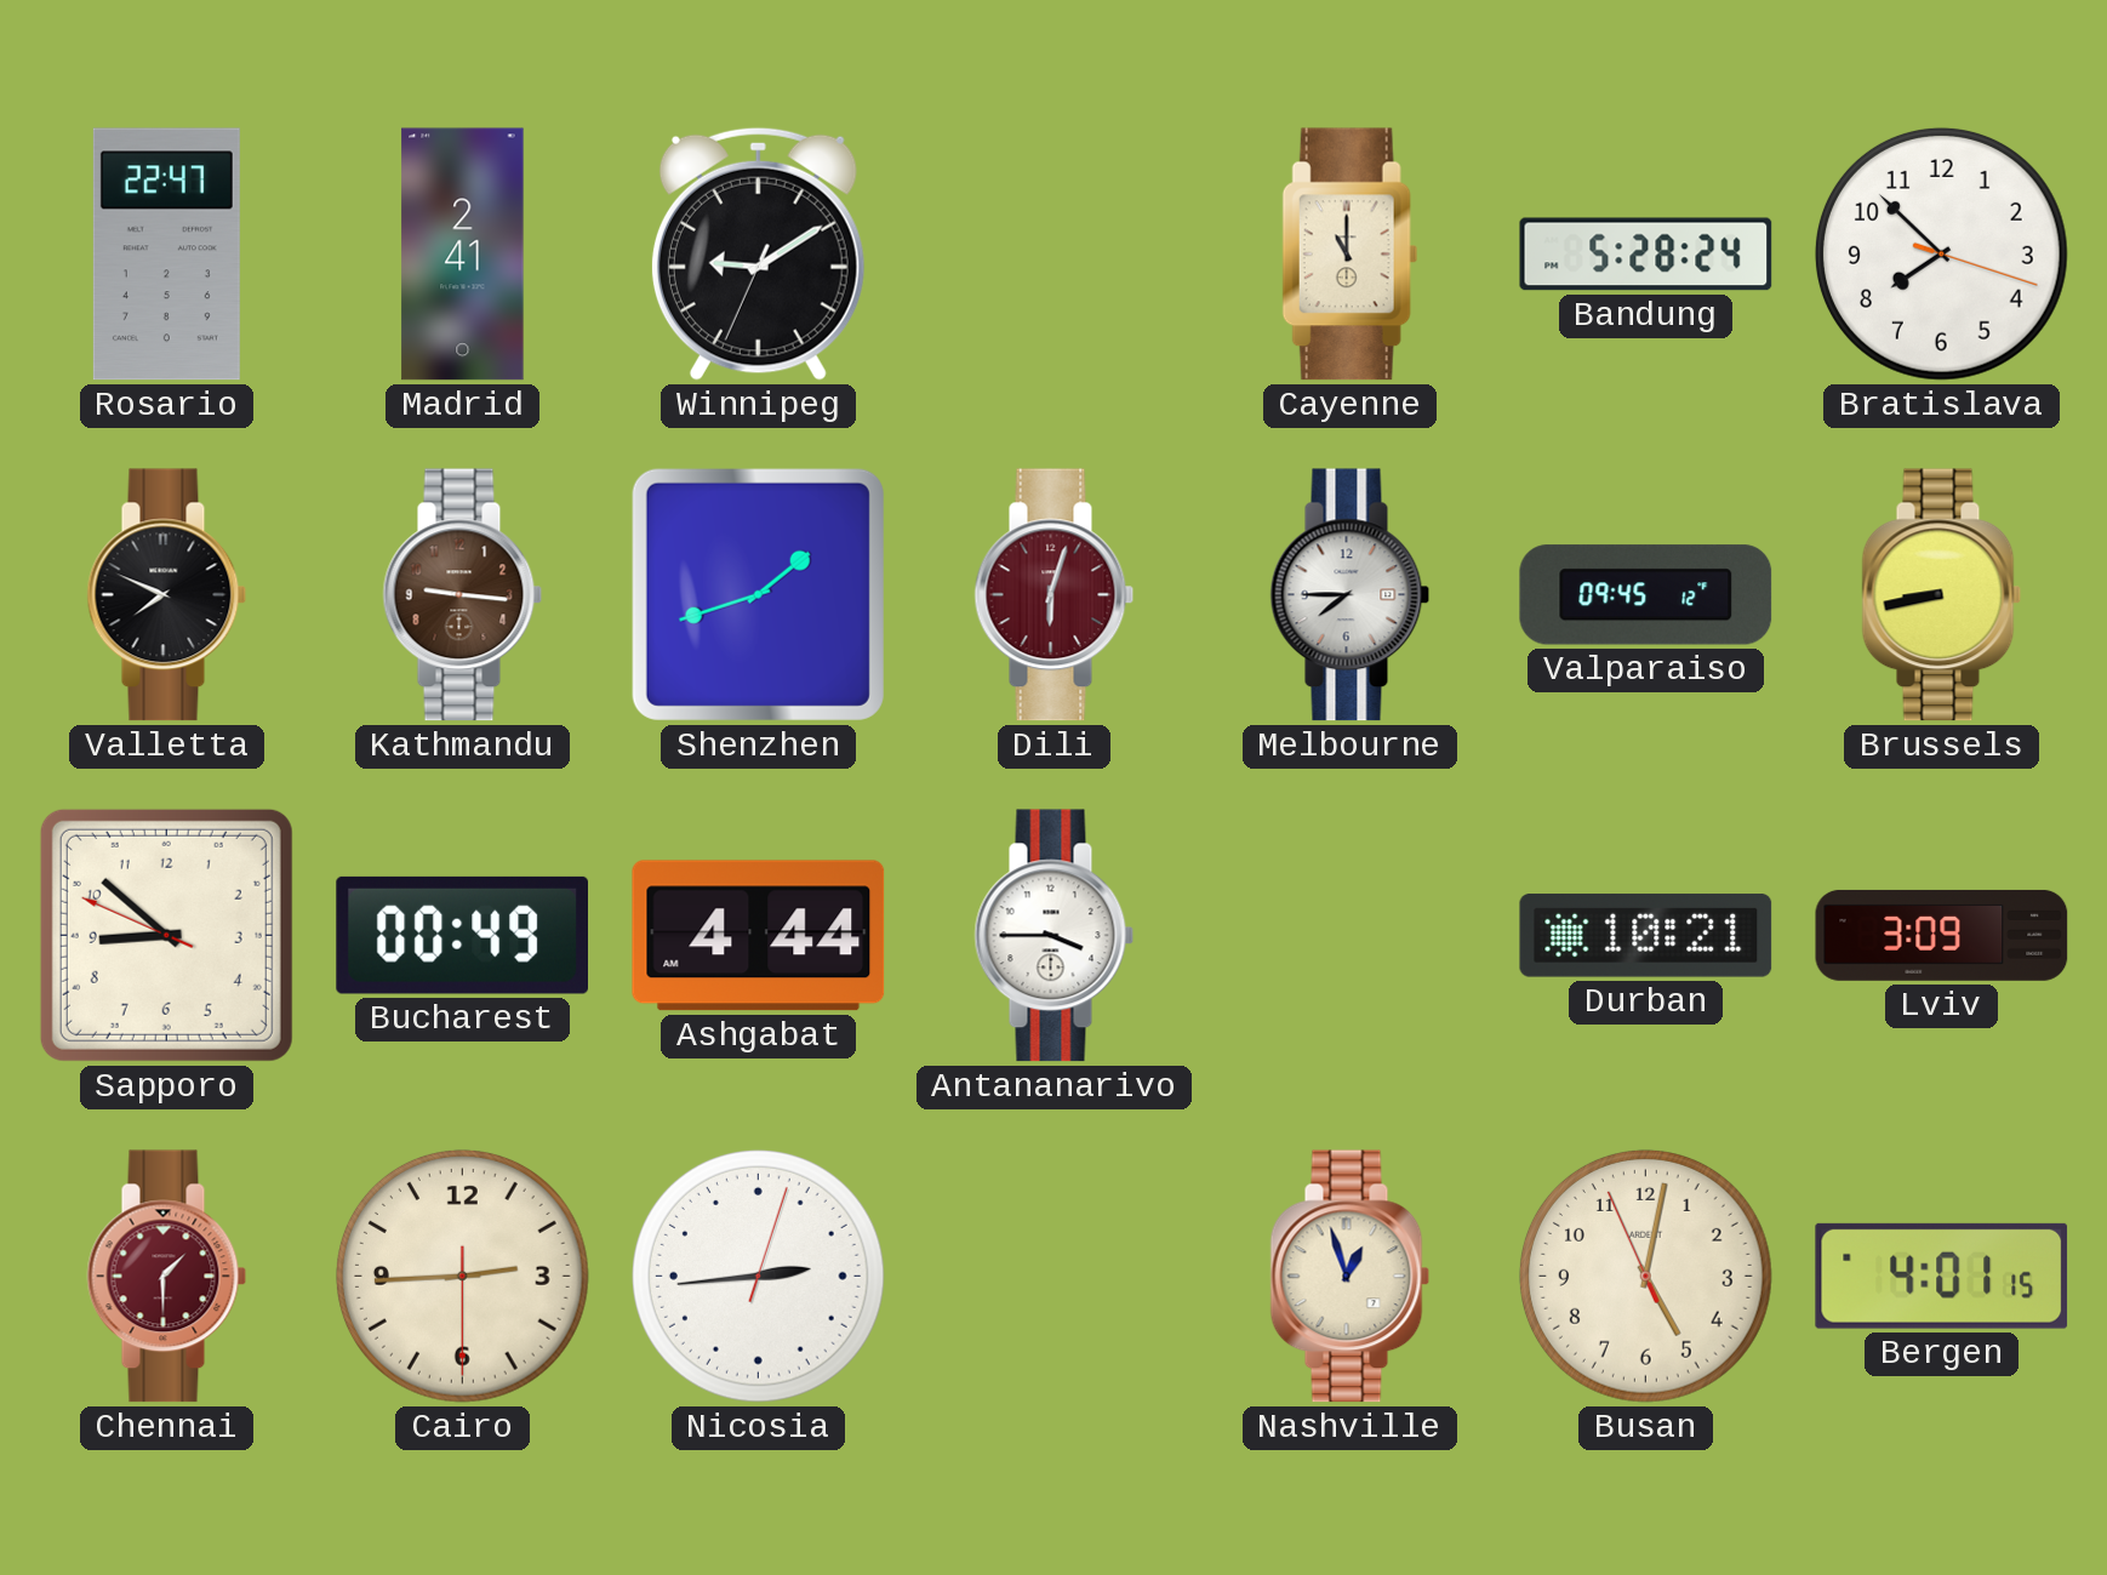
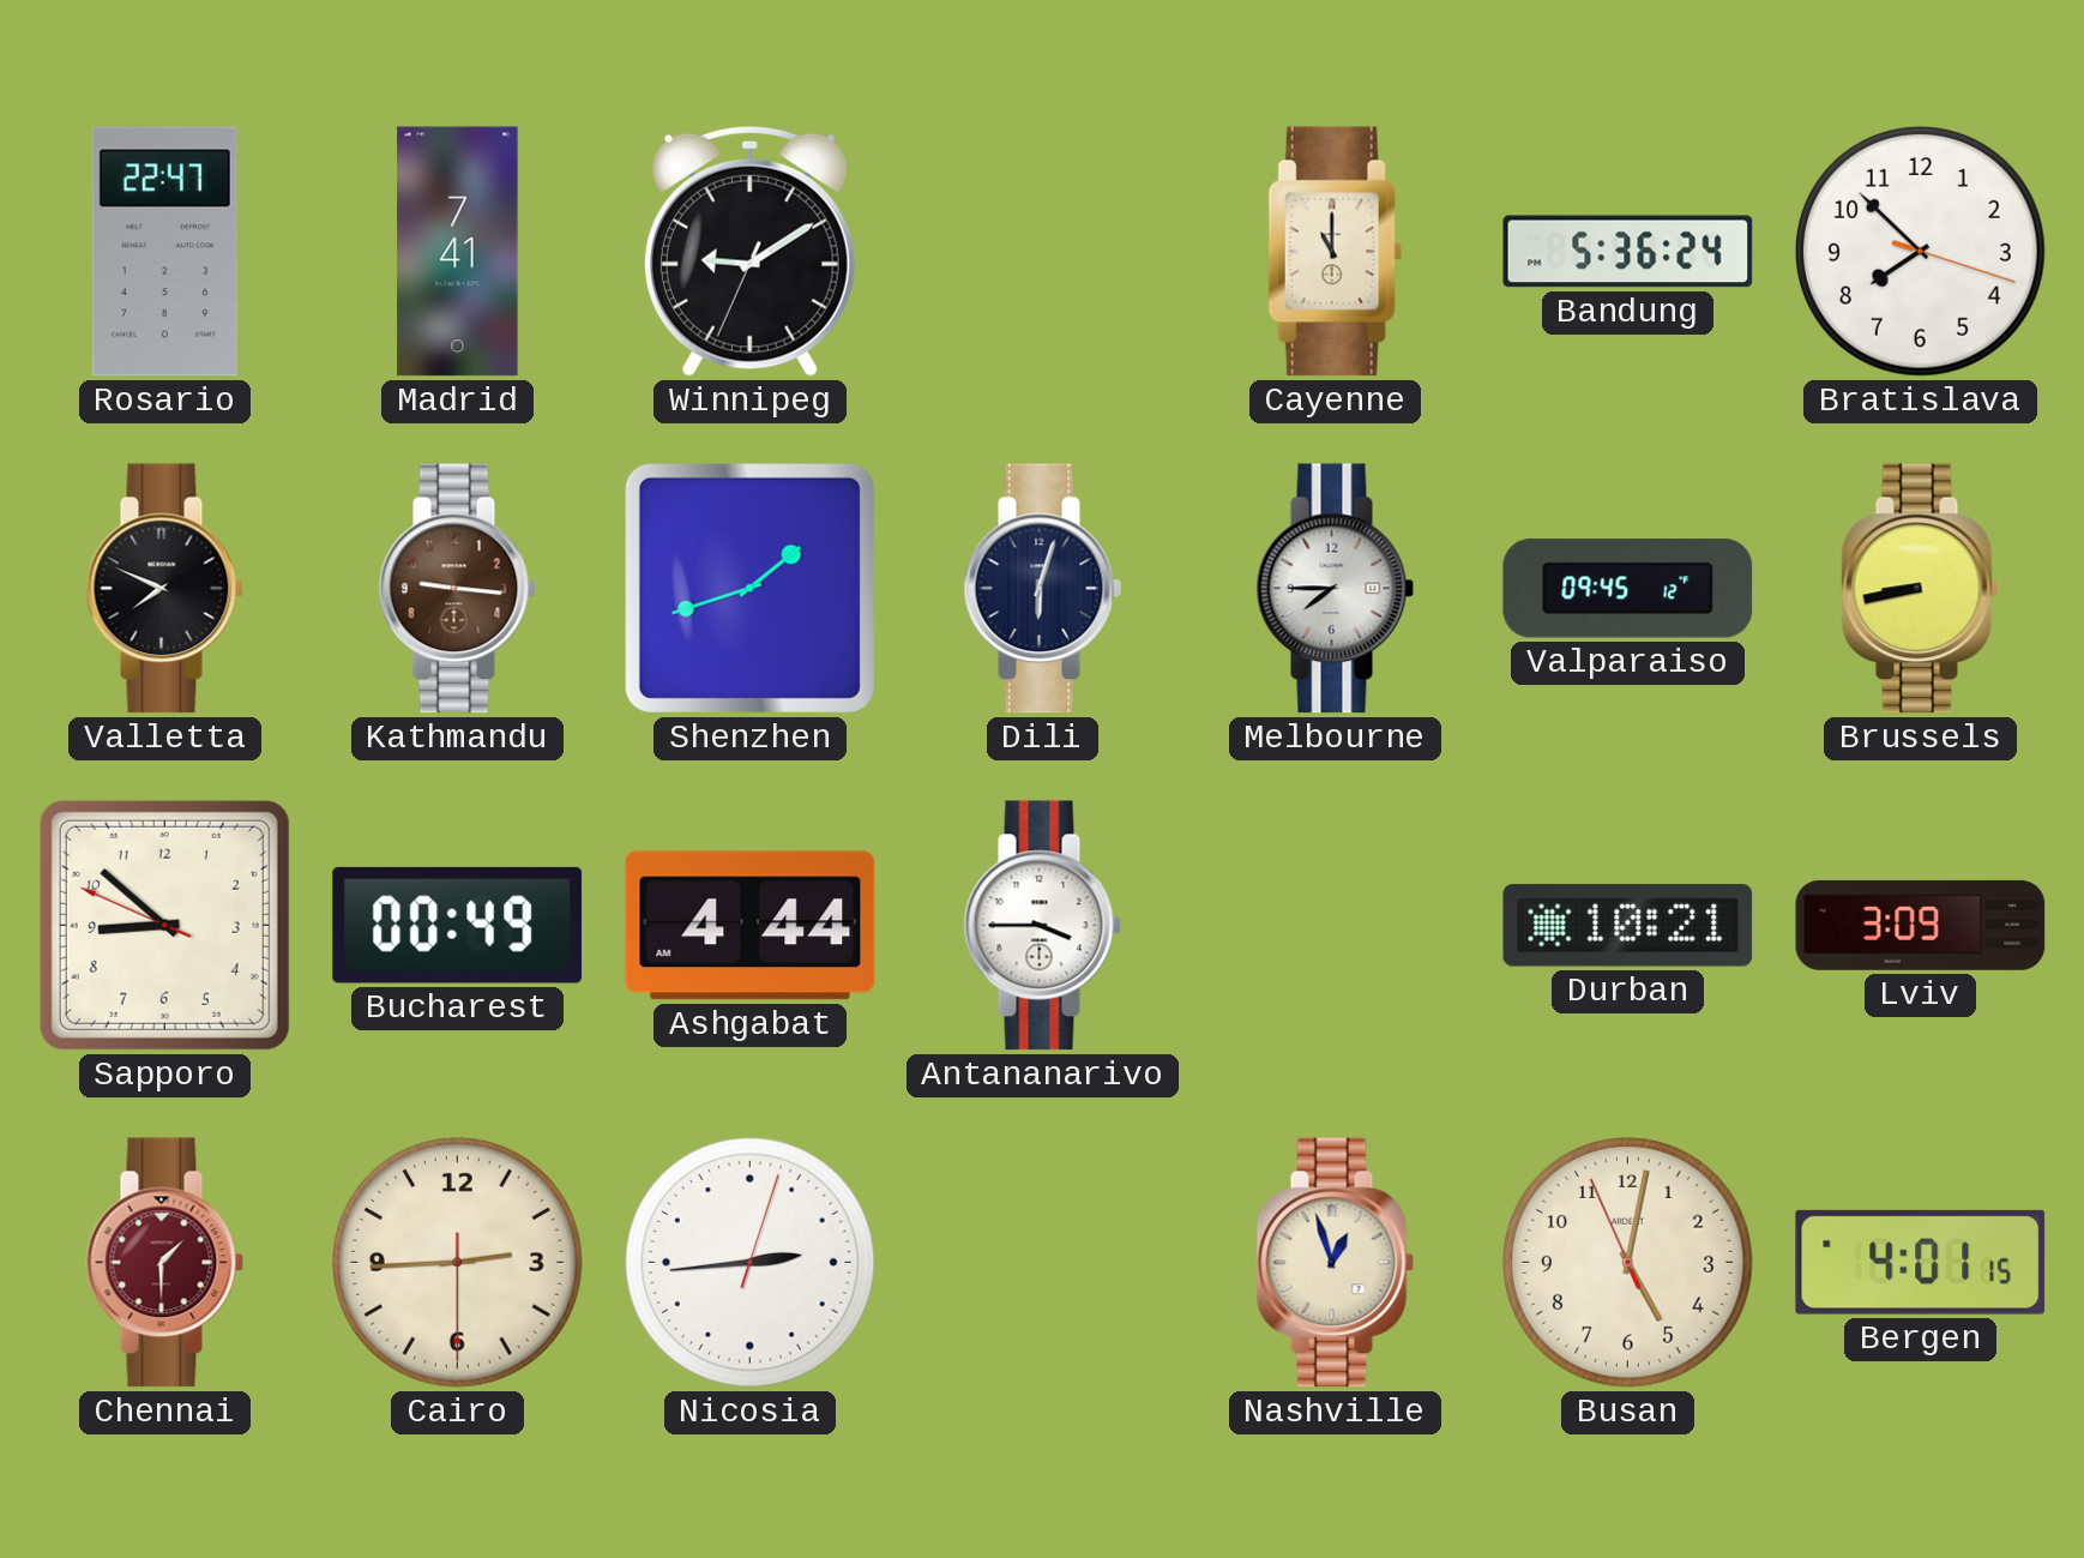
Madrid: 2:41 -> 7:41 (458, 252)
Bandung: 5:28 -> 5:36 (1628, 252)
Dili dial: burgundy -> navy (1043, 589)
